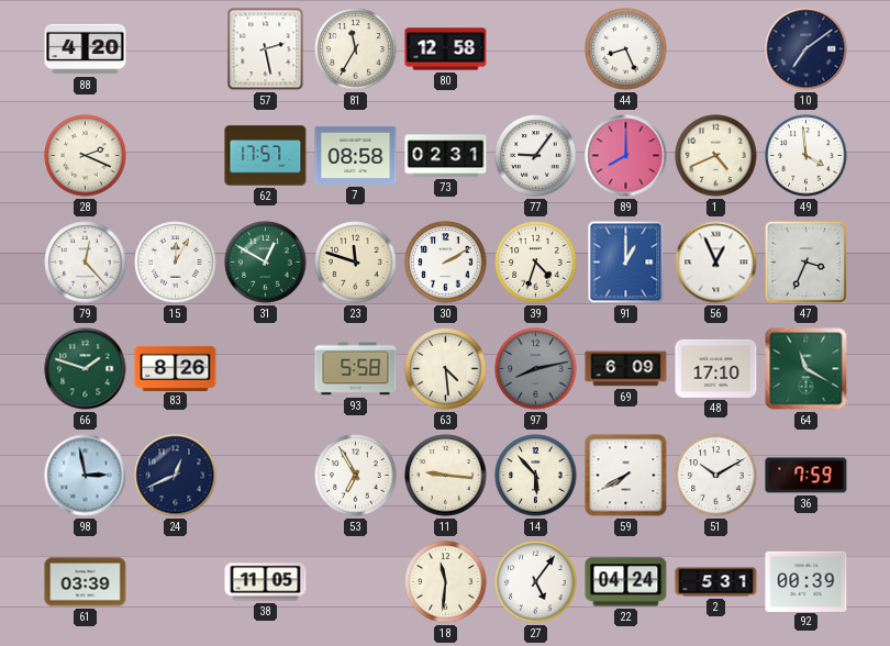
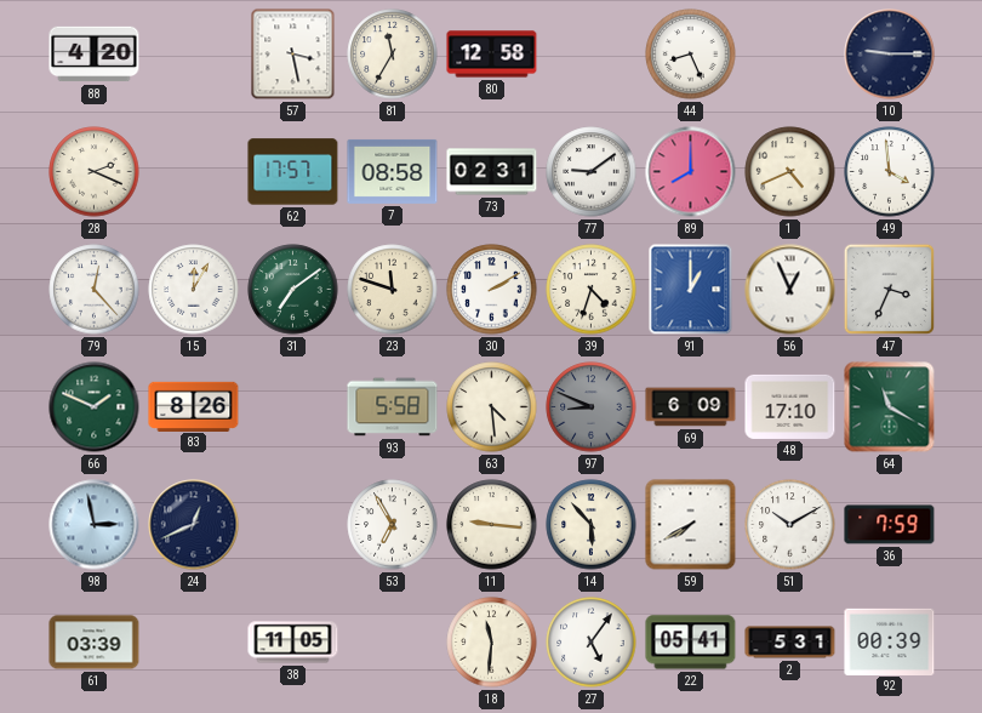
57: 2:28 -> 3:28 (293, 55)
10: 7:09 -> 9:15 (890, 55)
77: 9:06 -> 9:09 (592, 172)
31: 12:50 -> 7:09 (293, 290)
66: 1:48 -> 1:49 (95, 407)
97: 8:13 -> 8:49 (592, 407)
22: 04:24 -> 05:41 (691, 643)
